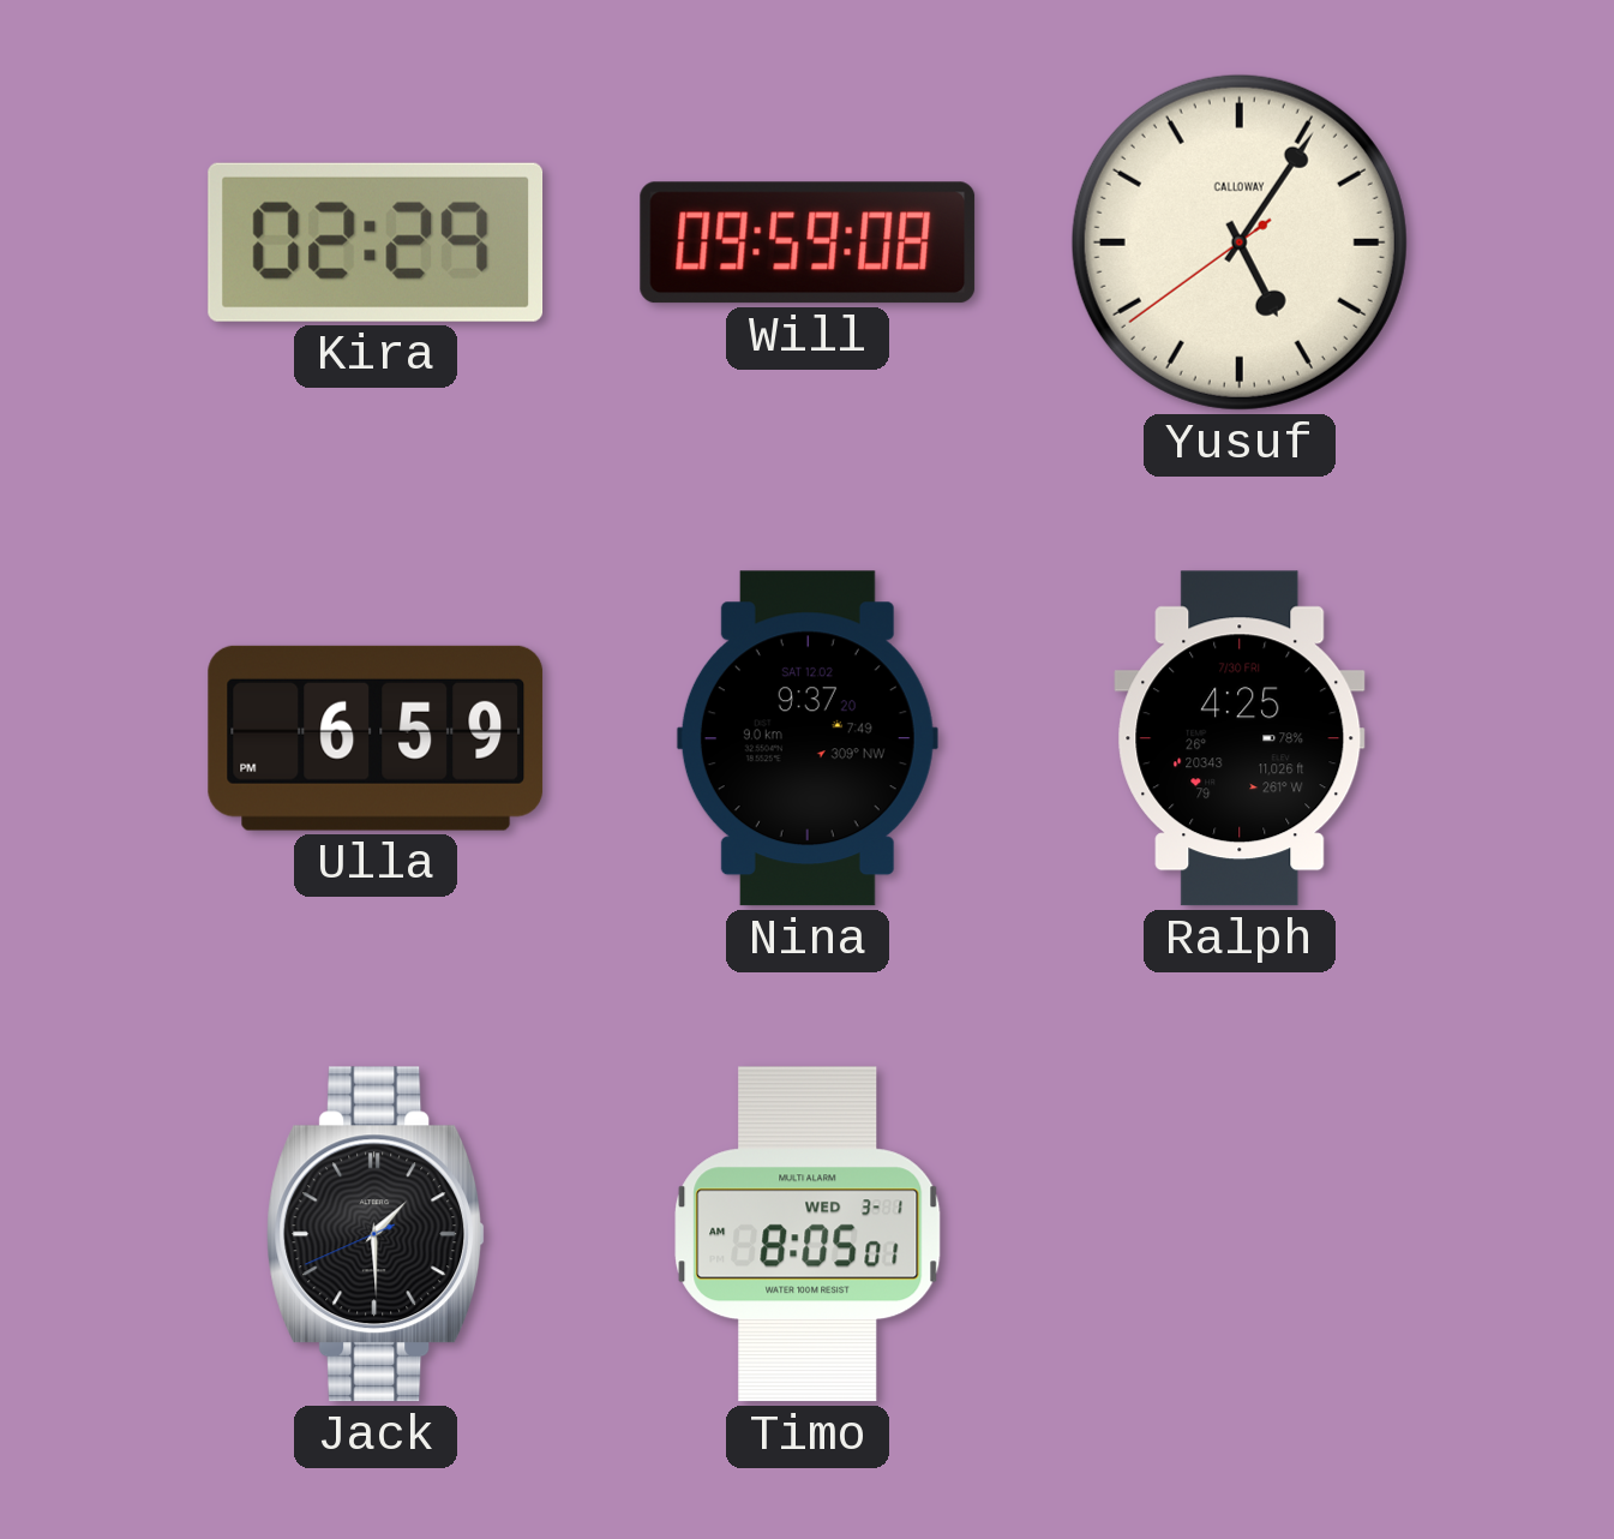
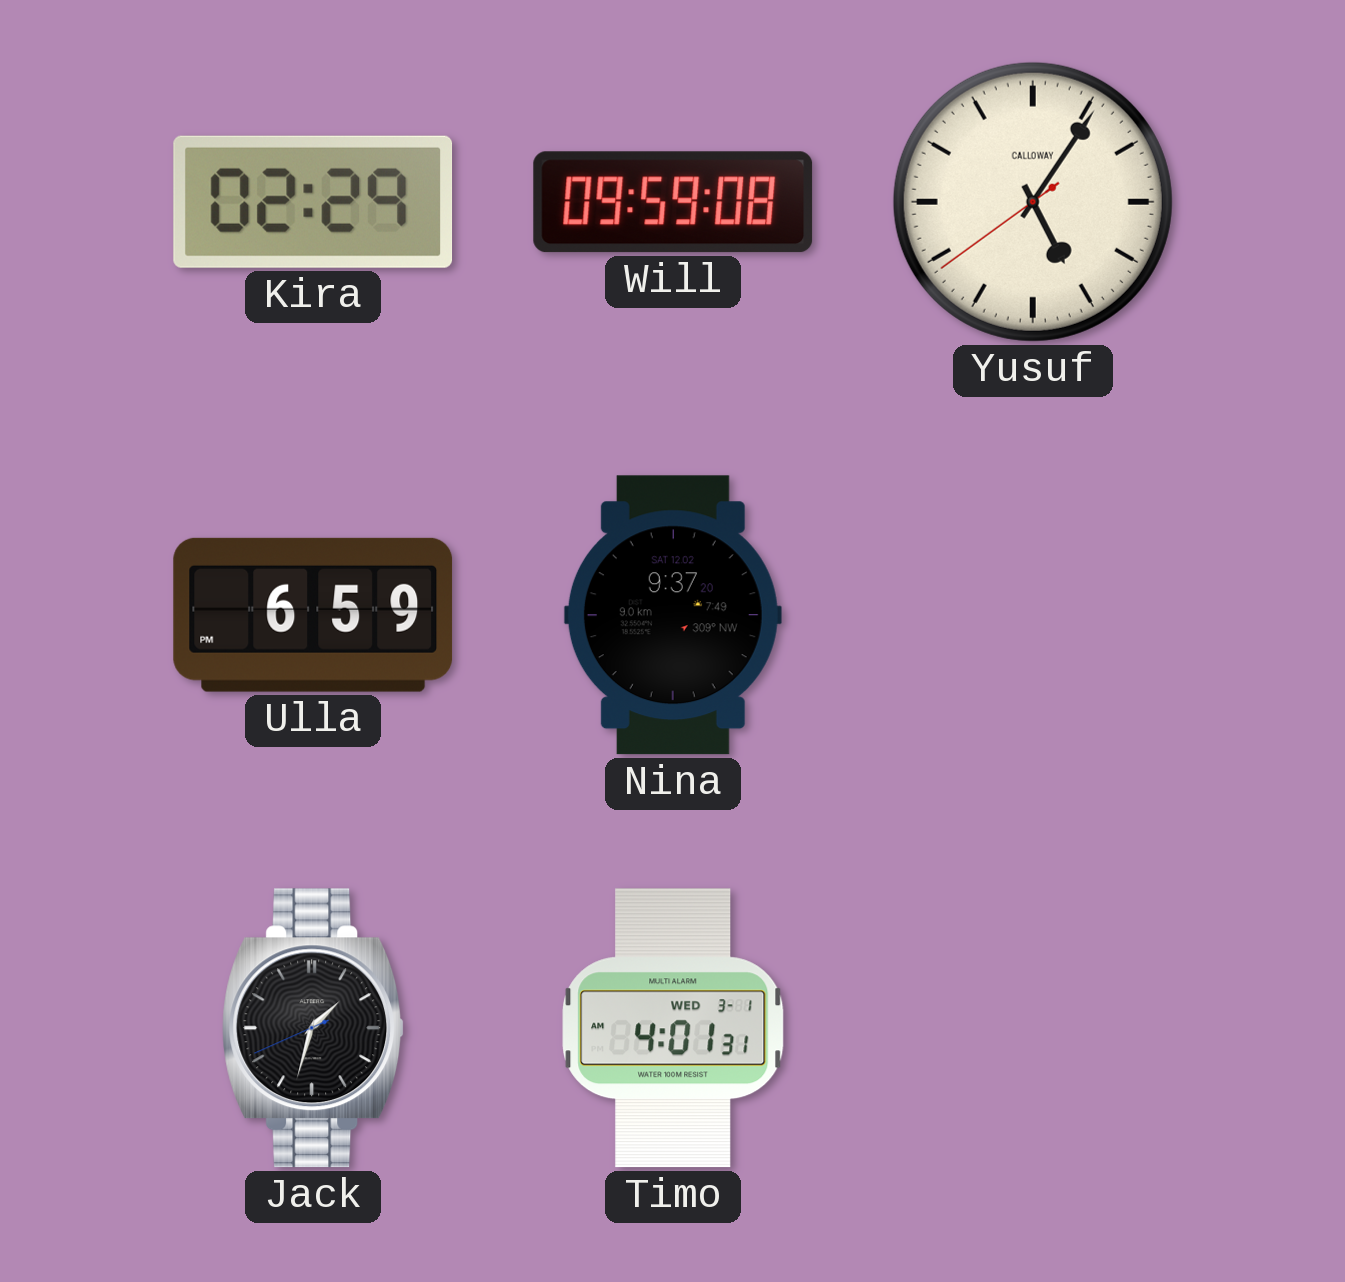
Ralph: 4:25 -> none (1240, 738)
Jack: 1:29 -> 1:32 (314, 1028)
Timo: 8:05 -> 4:01 (673, 1028)
